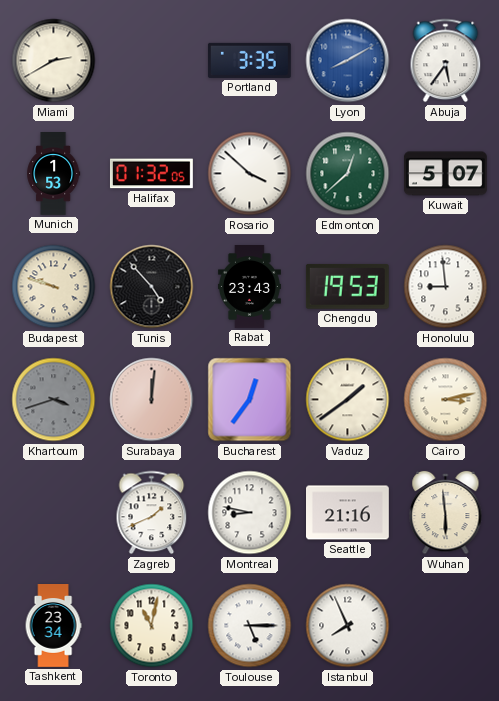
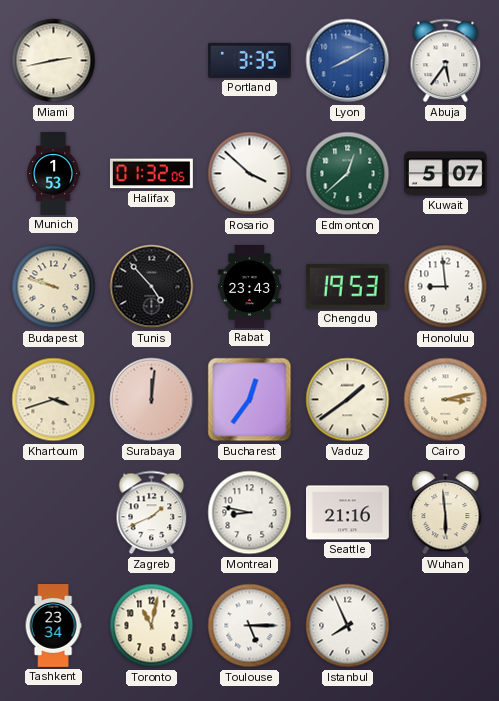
Miami: 2:40 -> 2:43 (54, 61)
Khartoum dial: grey -> cream (54, 400)
